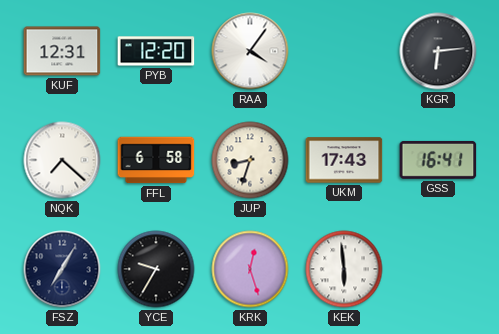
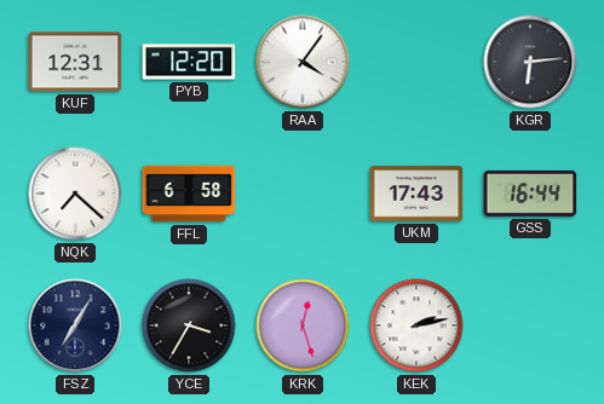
JUP: 8:33 -> none (250, 160)
GSS: 16:41 -> 16:44 (530, 194)
YCE: 9:35 -> 3:35 (189, 325)
KEK: 5:59 -> 2:13 (416, 325)
